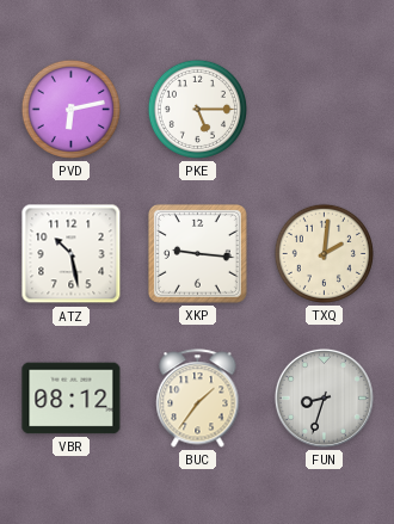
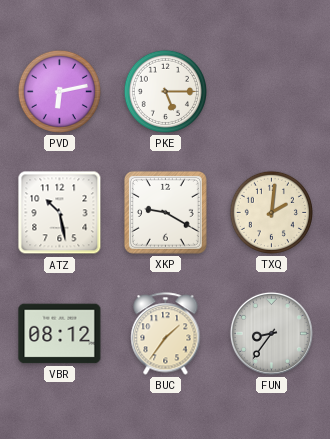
XKP: 9:16 -> 9:20 (165, 212)
FUN: 8:33 -> 8:36 (271, 333)
